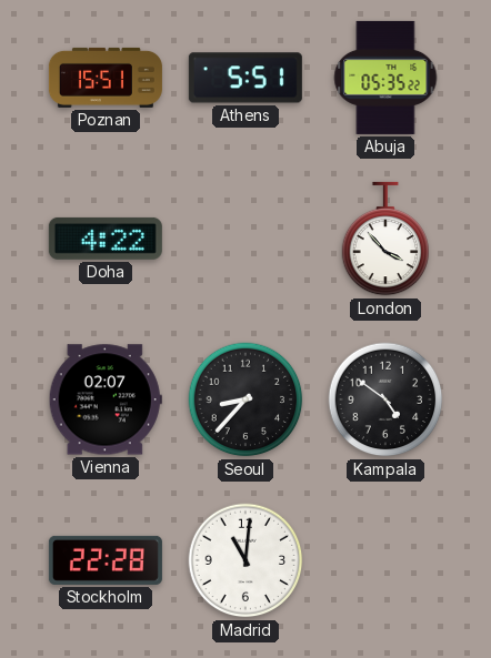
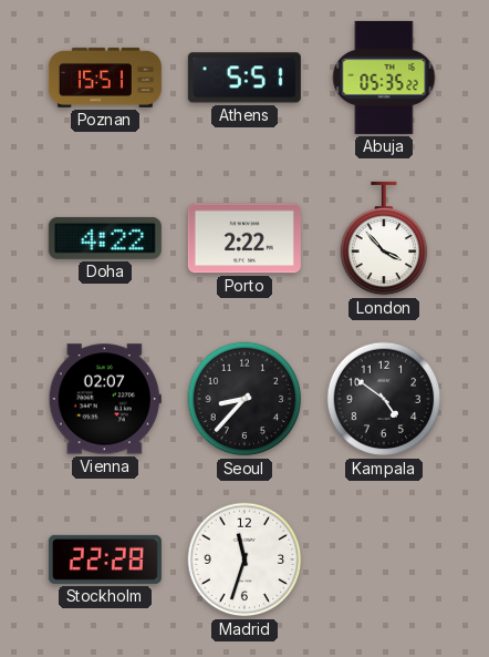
Porto: none -> 2:22 (245, 238)
Madrid: 11:01 -> 11:33 (245, 560)
